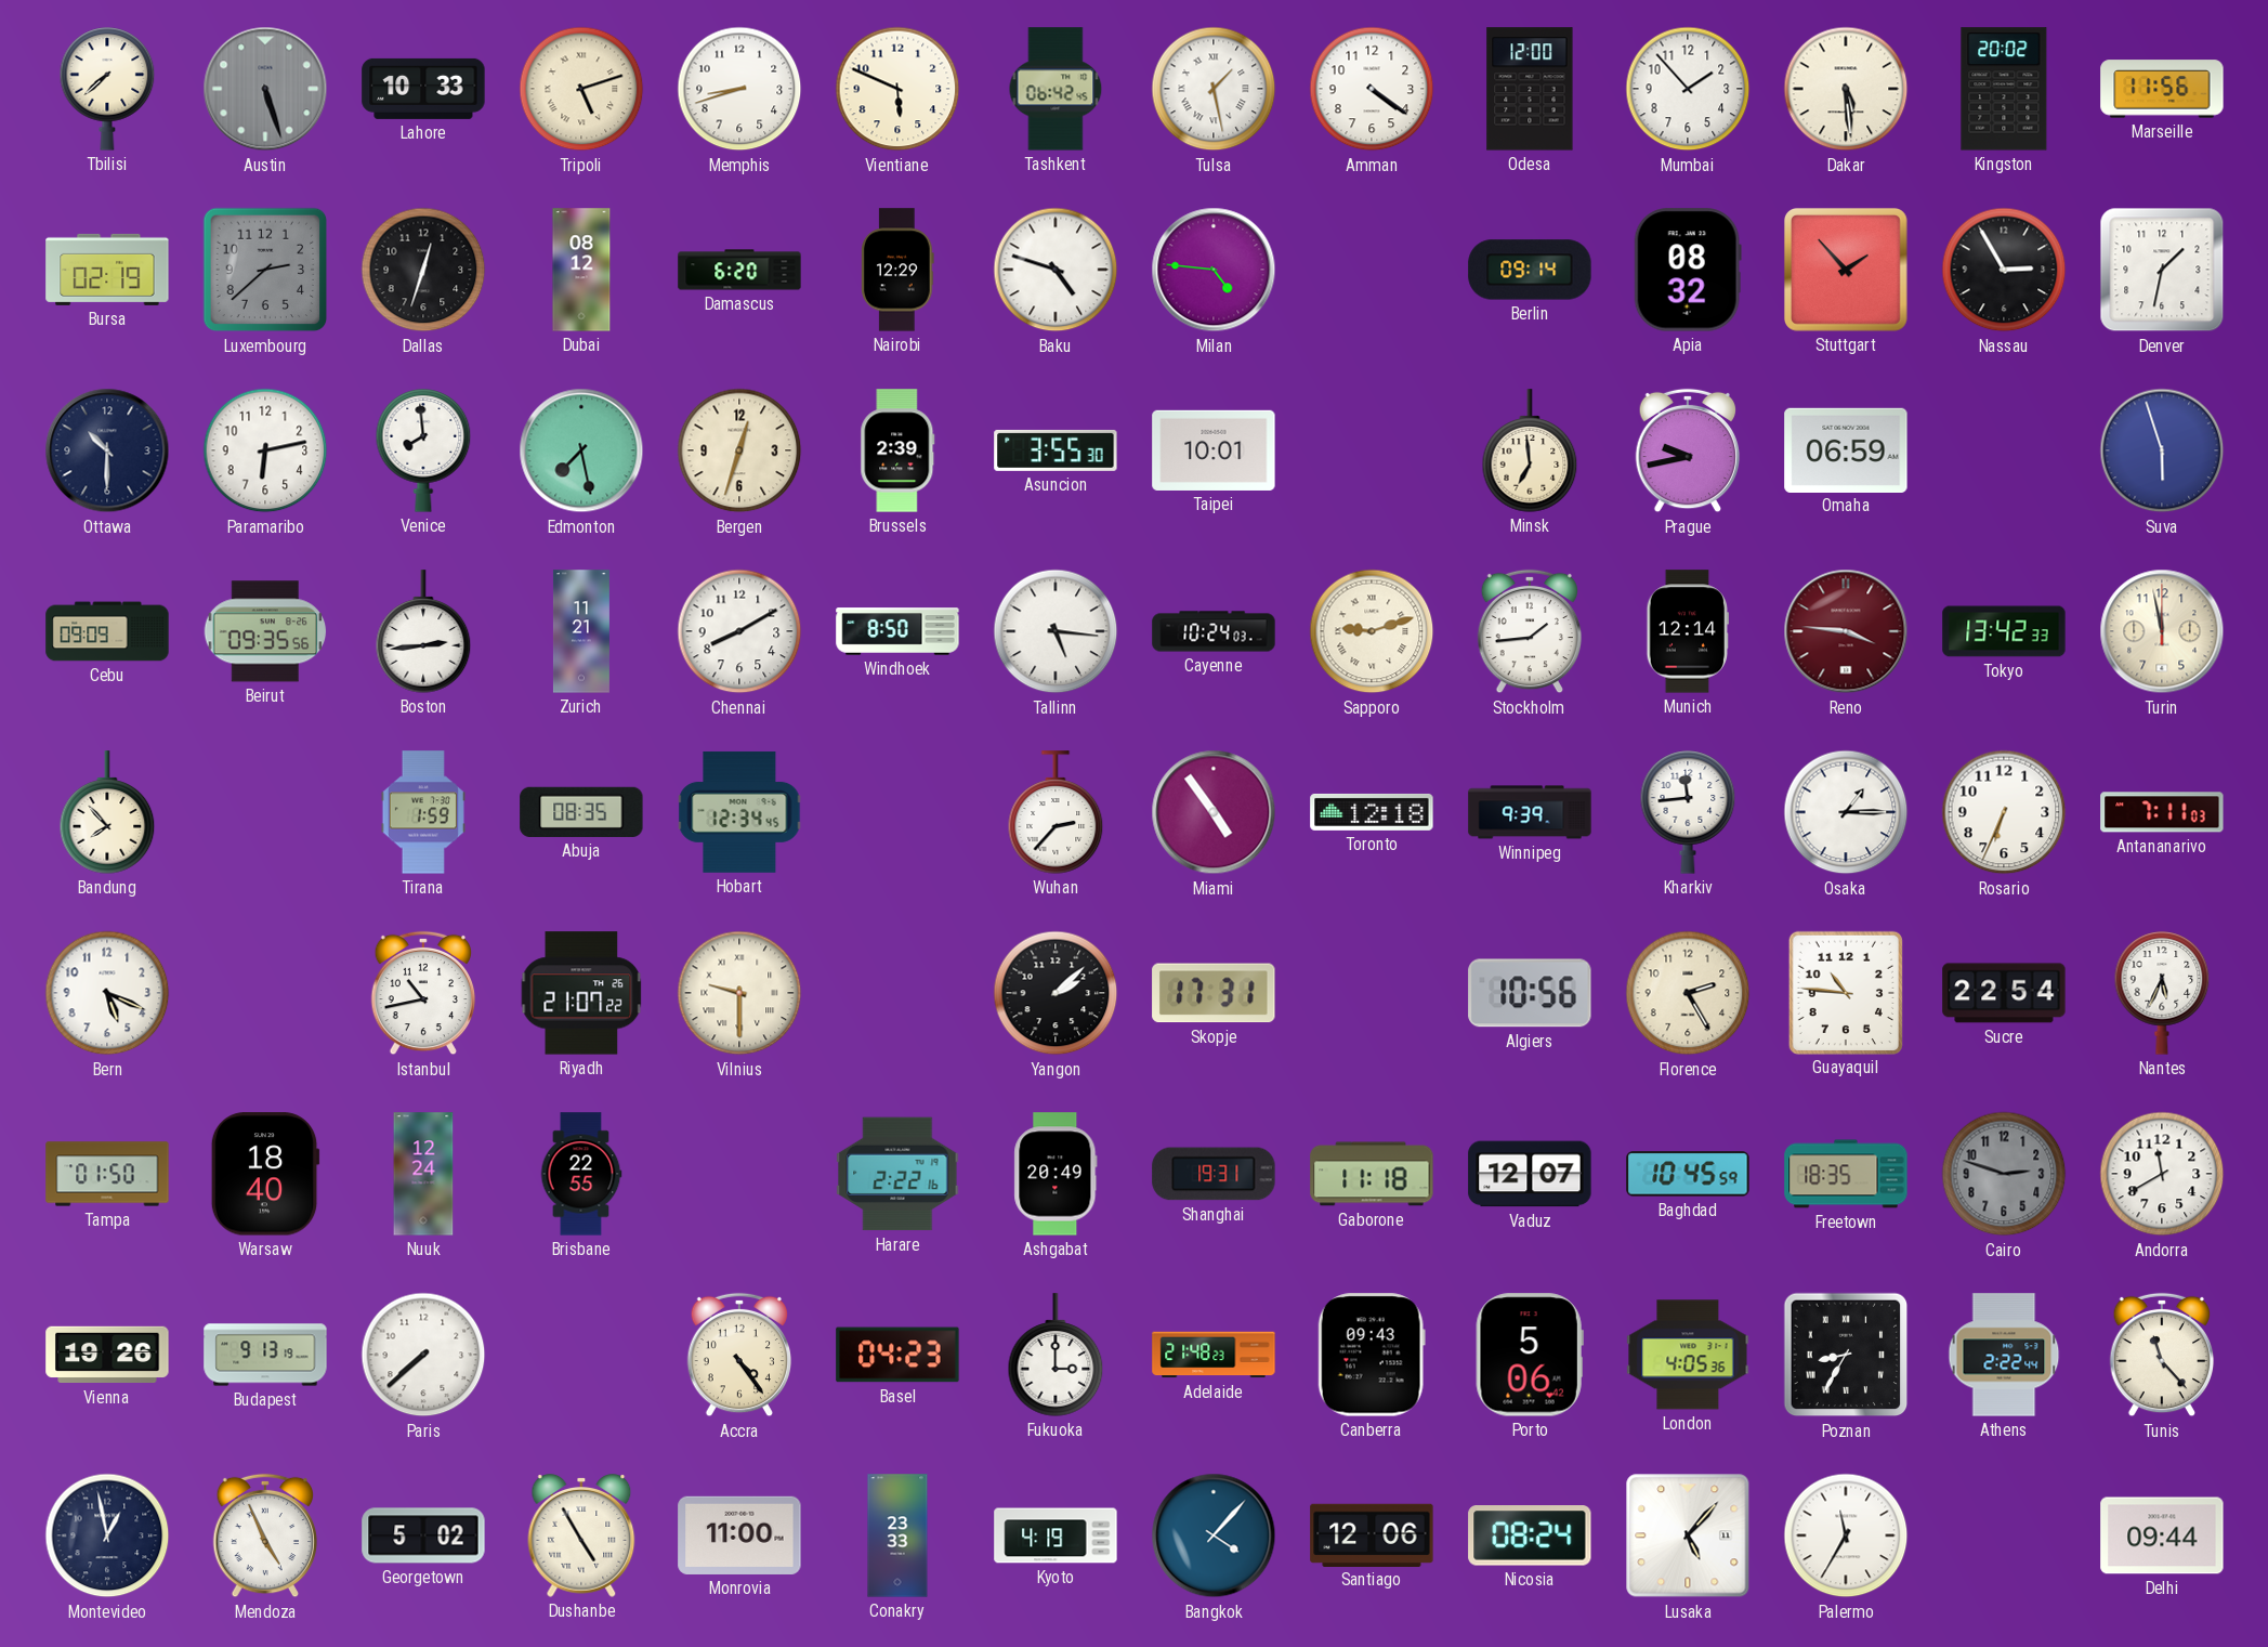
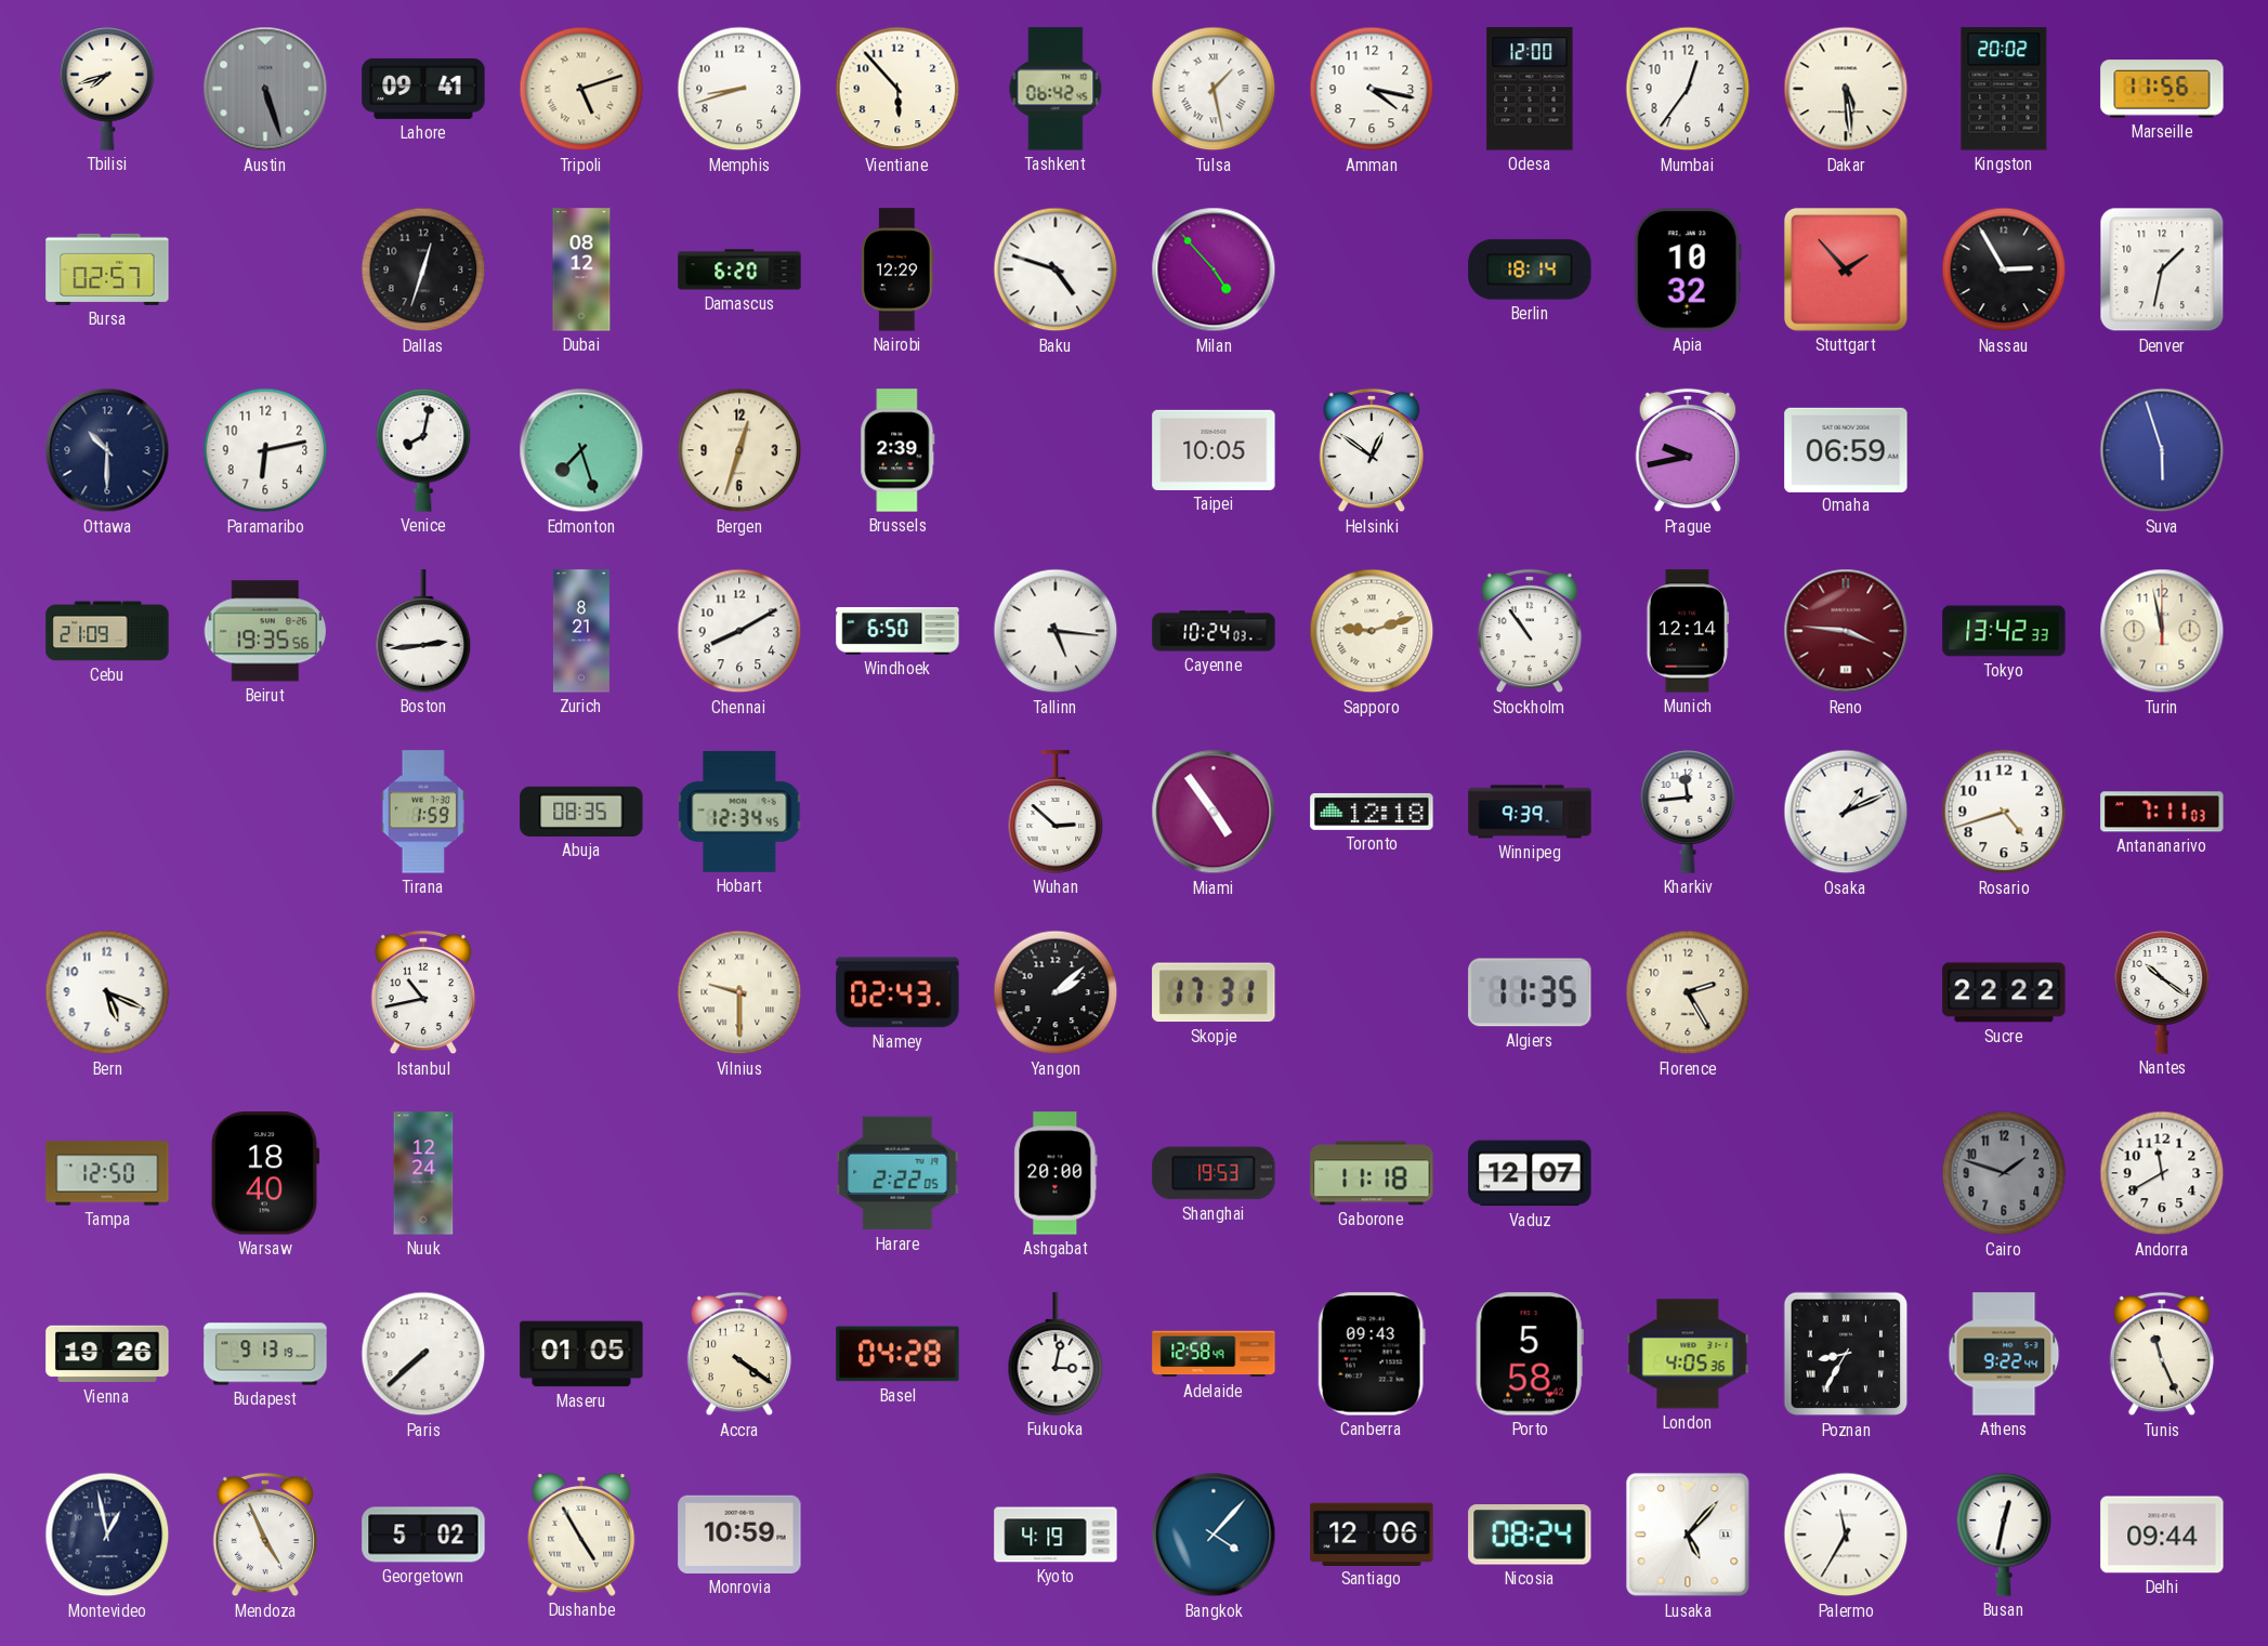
Tbilisi: 7:38 -> 7:42 (107, 89)
Lahore: 10:33 -> 09:41 (423, 89)
Vientiane: 5:49 -> 5:53 (897, 89)
Amman: 4:21 -> 4:17 (1372, 89)
Mumbai: 1:53 -> 12:36 (1688, 89)
Bursa: 02:19 -> 02:57 (107, 269)
Luxembourg: 2:38 -> none (265, 270)
Milan: 4:46 -> 4:53 (1214, 269)
Berlin: 09:14 -> 18:14 (1530, 269)
Apia: 08:32 -> 10:32 (1688, 269)
Venice: 7:59 -> 8:02 (423, 450)
Edmonton: 7:28 -> 7:27 (581, 450)
Asuncion: 3:55 -> none (1056, 450)
Taipei: 10:01 -> 10:05 (1214, 450)
Helsinki: none -> 12:51 (1372, 450)
Minsk: 6:59 -> none (1530, 450)
Cebu: 09:09 -> 21:09 (107, 631)
Beirut: 09:35 -> 19:35 (265, 631)
Zurich: 11:21 -> 8:21 (581, 631)
Windhoek: 8:50 -> 6:50 (897, 631)
Stockholm: 1:44 -> 10:54 (1530, 631)
Bandung: 7:53 -> none (107, 812)
Wuhan: 2:37 -> 2:52 (1056, 812)
Osaka: 1:15 -> 1:11 (1846, 812)
Rosario: 6:34 -> 4:42 (2004, 812)
Riyadh: 21:07 -> none (581, 993)
Niamey: none -> 02:43 (897, 992)
Algiers: 10:56 -> 11:35 (1530, 992)
Guayaquil: 10:46 -> none (1846, 992)
Sucre: 22:54 -> 22:22 (2004, 992)
Nantes: 5:34 -> 10:21 (2162, 992)
Tampa: 01:50 -> 12:50 (107, 1173)
Brisbane: 22:55 -> none (581, 1174)
Harare: 2:22:16 -> 2:22:05 (897, 1173)
Ashgabat: 20:49 -> 20:00 (1056, 1173)
Shanghai: 19:31 -> 19:53 (1214, 1173)
Baghdad: 10:45 -> none (1688, 1174)
Freetown: 18:35 -> none (1846, 1174)
Cairo: 2:48 -> 1:48 (2004, 1173)
Maseru: none -> 01:05 (581, 1354)
Accra: 4:24 -> 4:21 (739, 1354)
Basel: 04:23 -> 04:28 (897, 1354)
Fukuoka: 3:00 -> 3:02 (1056, 1354)
Adelaide: 21:48 -> 12:58 (1214, 1354)
Porto: 5:06 -> 5:58 (1530, 1354)
Athens: 2:22 -> 9:22 (2004, 1354)
Tunis: 11:23 -> 11:26 (2162, 1354)
Monrovia: 11:00 -> 10:59 (739, 1535)
Conakry: 23:33 -> none (897, 1535)
Busan: none -> 12:32 (2004, 1535)
